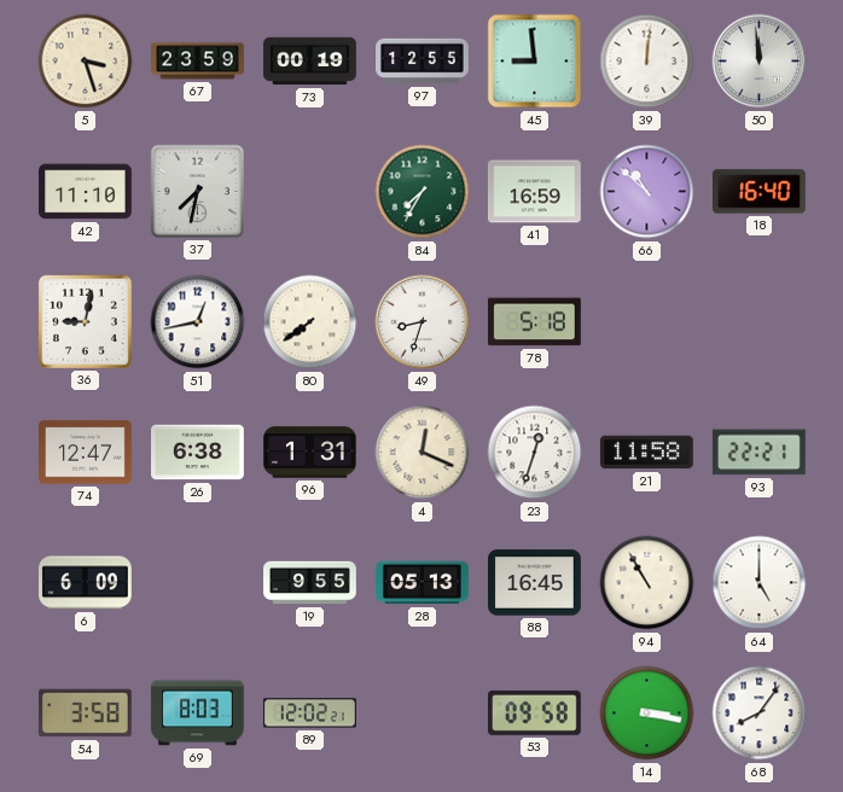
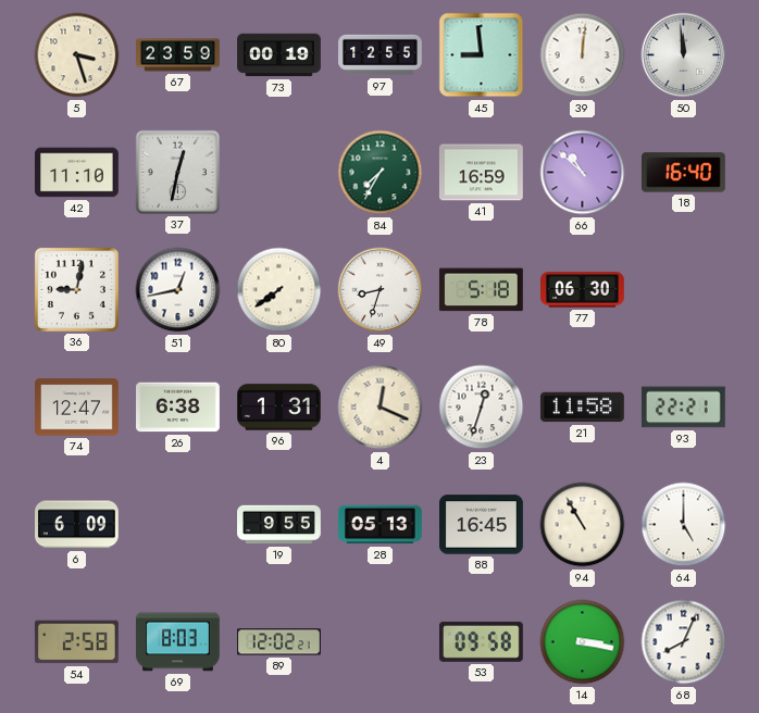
37: 7:32 -> 12:32 (177, 172)
77: none -> 06:30 (583, 290)
54: 3:58 -> 2:58 (76, 642)
68: 8:06 -> 8:04 (684, 642)
